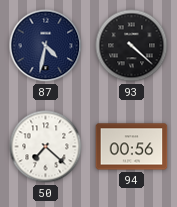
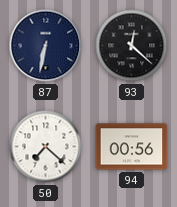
87: 4:32 -> 6:32 (46, 46)
93: 4:22 -> 12:22 (132, 46)
